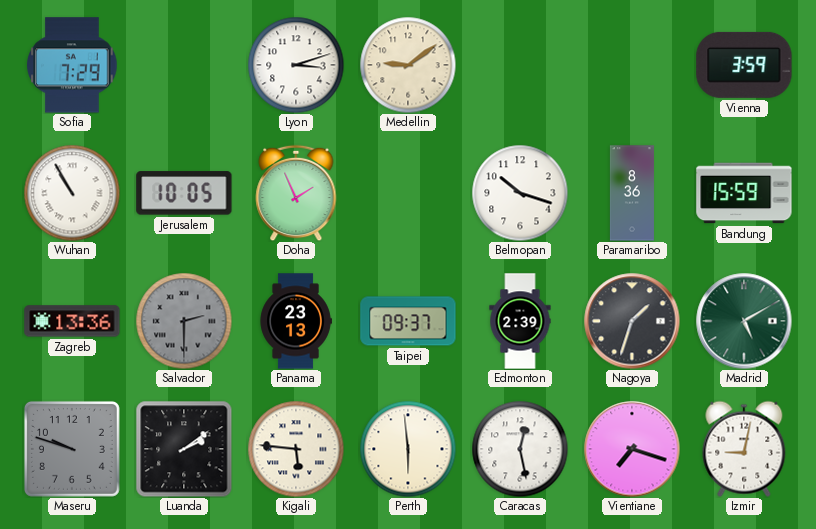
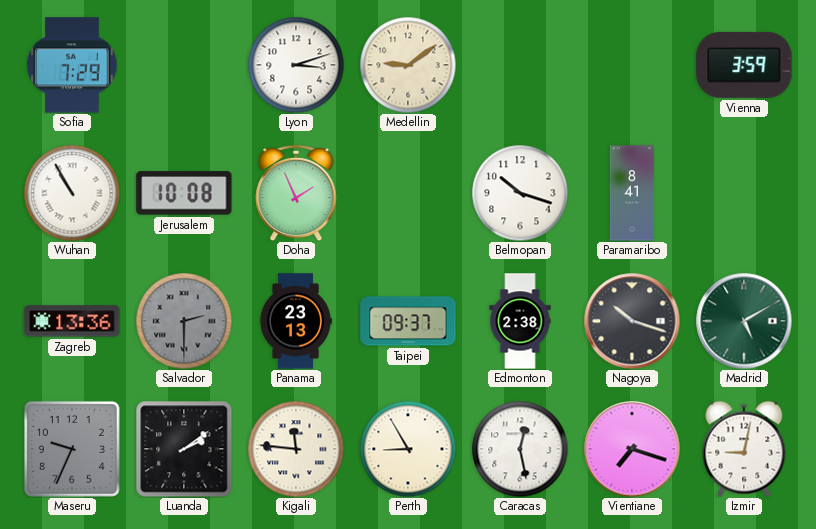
Jerusalem: 10:05 -> 10:08 (184, 193)
Paramaribo: 8:36 -> 8:41 (632, 193)
Bandung: 15:59 -> none (744, 193)
Edmonton: 2:39 -> 2:38 (520, 321)
Nagoya: 1:33 -> 10:18 (632, 321)
Maseru: 9:48 -> 9:34 (72, 449)
Kigali: 5:46 -> 11:46 (296, 449)
Perth: 5:59 -> 8:55 (408, 449)
